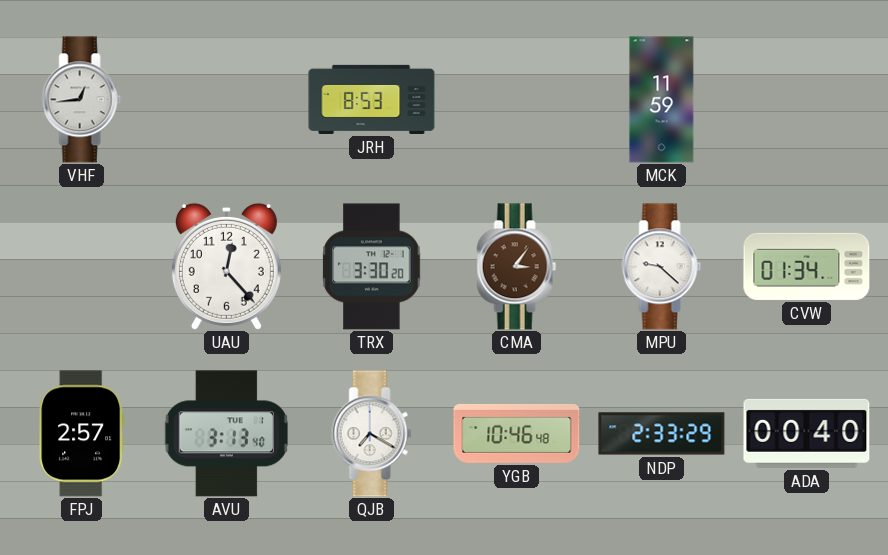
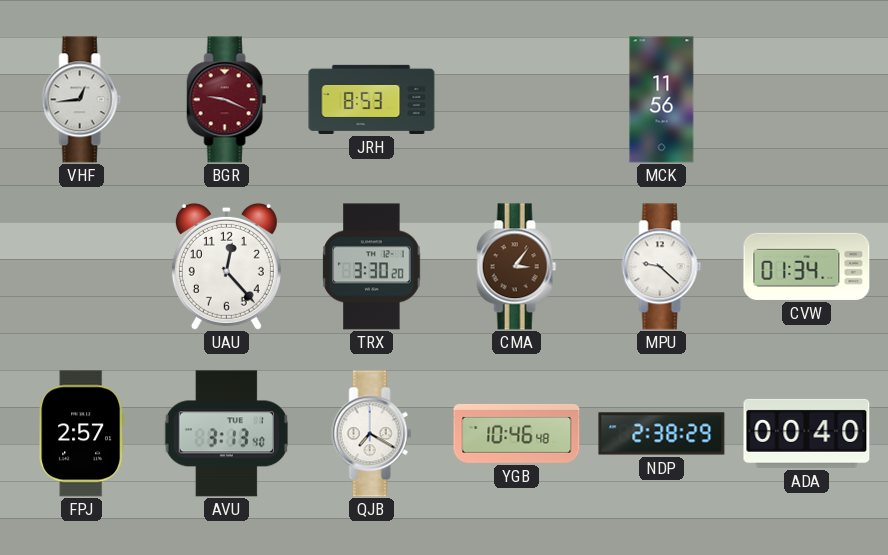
BGR: none -> 9:19 (227, 100)
MCK: 11:59 -> 11:56 (662, 100)
NDP: 2:33 -> 2:38 (662, 434)
